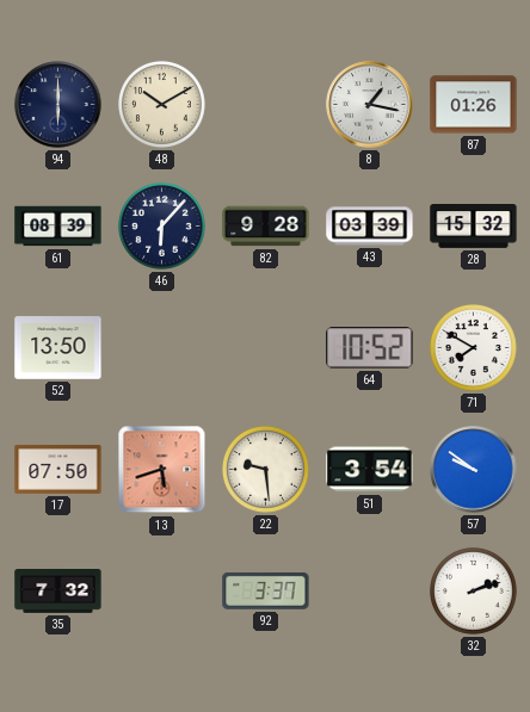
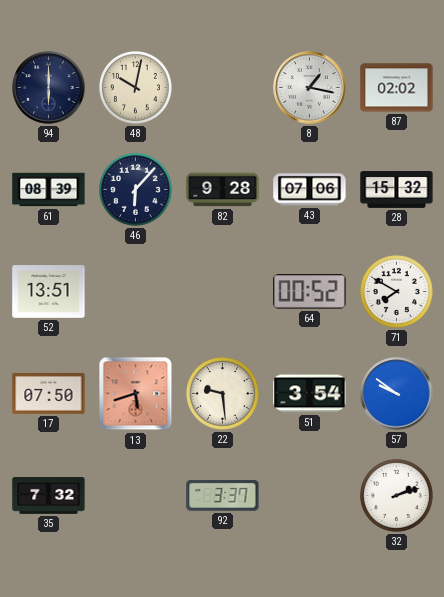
48: 10:10 -> 10:02 (135, 87)
87: 01:26 -> 02:02 (397, 88)
43: 03:39 -> 07:06 (310, 190)
52: 13:50 -> 13:51 (49, 292)
64: 10:52 -> 00:52 (310, 292)
